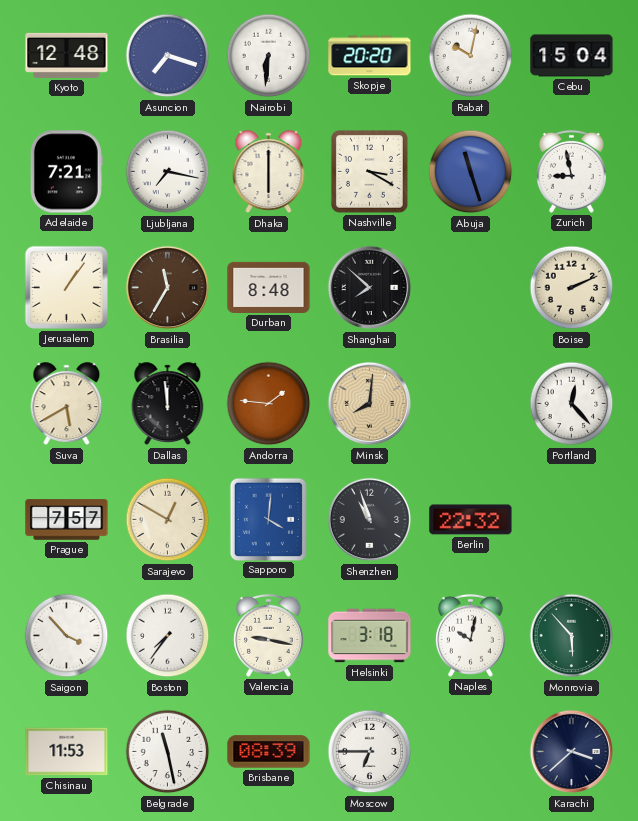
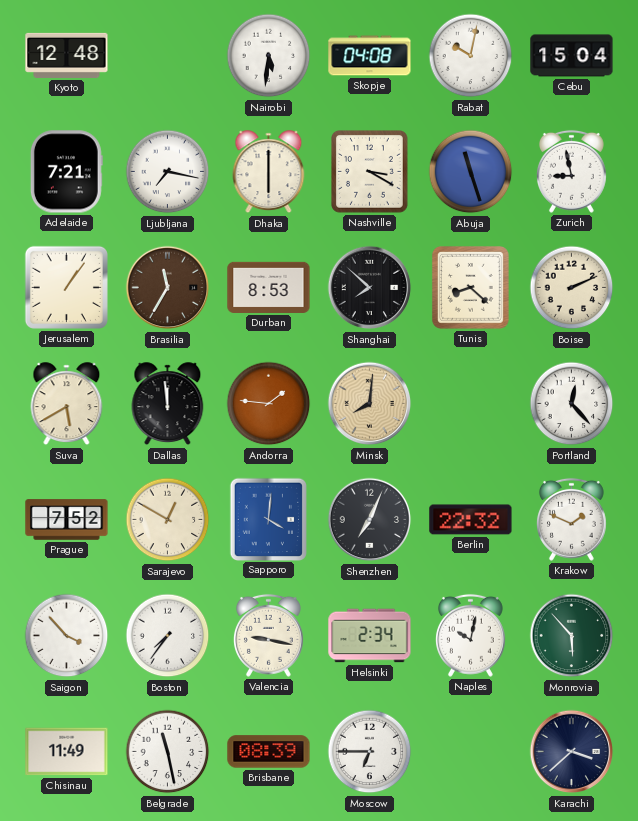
Asuncion: 7:18 -> none (168, 56)
Nairobi: 6:31 -> 5:31 (269, 56)
Skopje: 20:20 -> 04:08 (370, 56)
Durban: 8:48 -> 8:53 (269, 287)
Tunis: none -> 8:22 (471, 288)
Prague: 7:57 -> 7:52 (67, 520)
Shenzhen: 10:57 -> 7:04 (370, 520)
Krakow: none -> 1:49 (571, 519)
Helsinki: 3:18 -> 2:34 (370, 636)
Chisinau: 11:53 -> 11:49 (67, 752)
